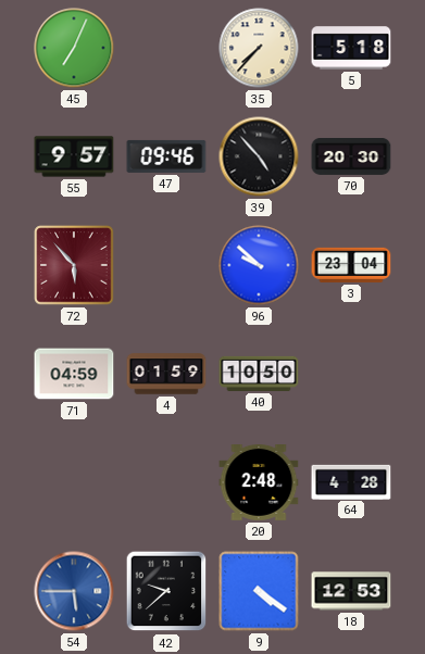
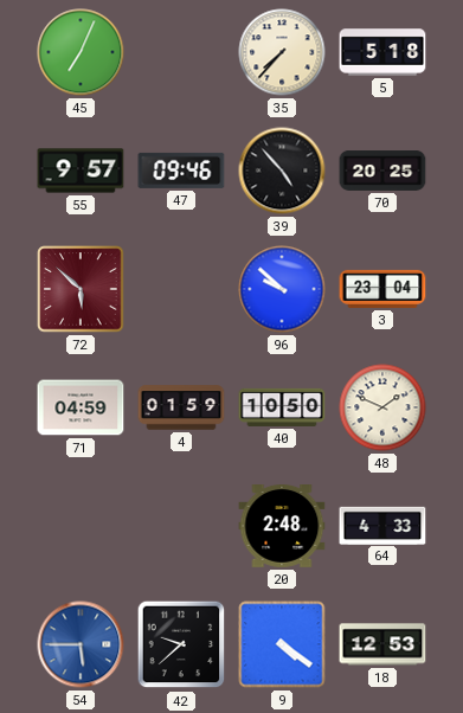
70: 20:30 -> 20:25 (382, 172)
72: 5:53 -> 5:52 (81, 289)
48: none -> 1:49 (382, 407)
64: 4:28 -> 4:33 (382, 525)
